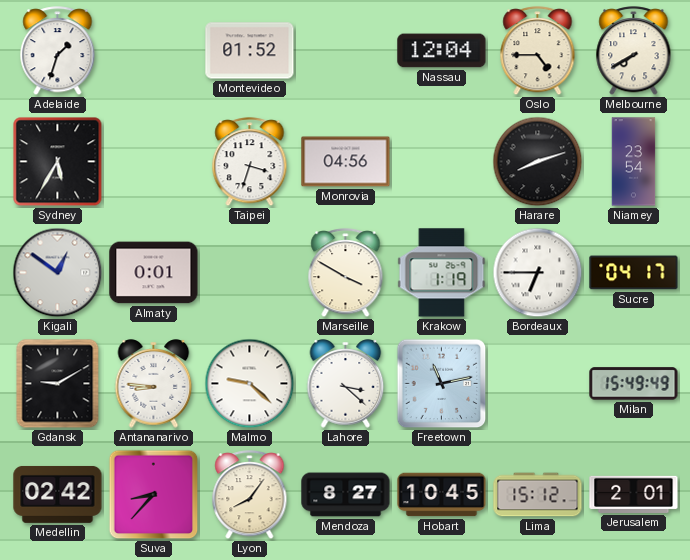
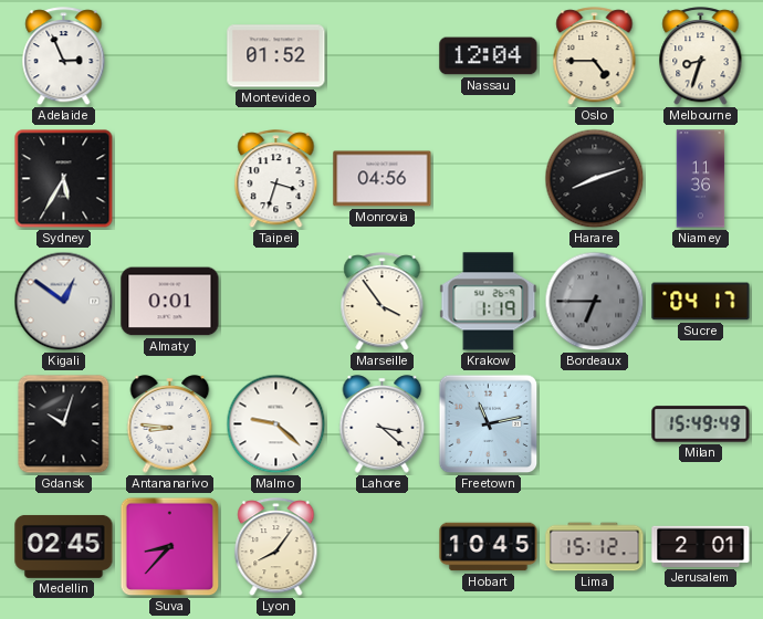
Adelaide: 1:33 -> 2:56 (64, 56)
Melbourne: 7:40 -> 8:33 (701, 56)
Niamey: 23:54 -> 11:36 (701, 179)
Marseille: 3:50 -> 3:54 (383, 302)
Bordeaux dial: white -> grey (595, 302)
Gdansk: 9:10 -> 10:03 (64, 424)
Medellin: 02:42 -> 02:45 (64, 546)
Mendoza: 8:27 -> none (346, 495)
